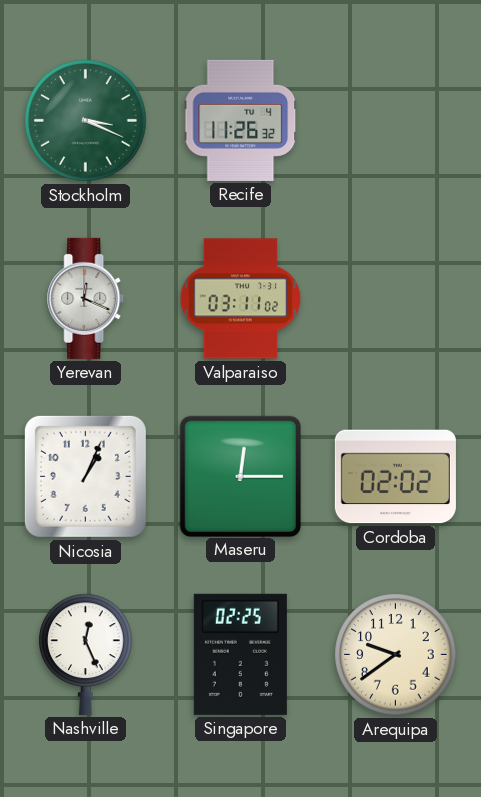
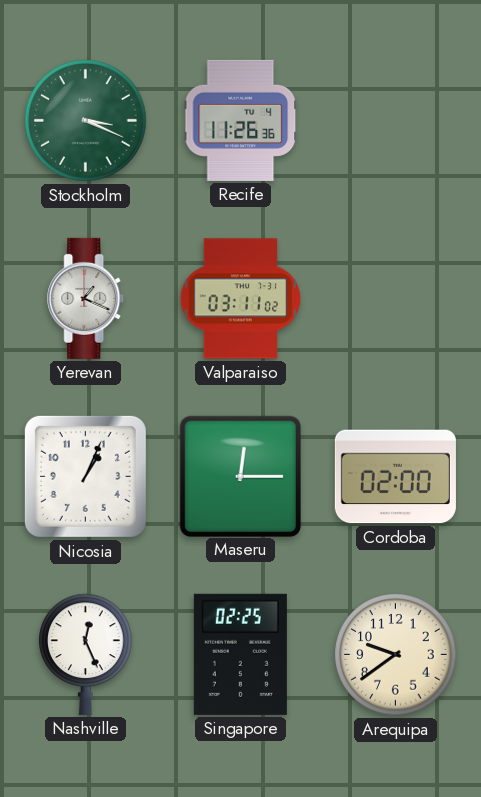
Recife: 11:26:32 -> 11:26:36 (241, 120)
Yerevan: 12:19 -> 1:19 (86, 298)
Cordoba: 02:02 -> 02:00 (395, 477)
